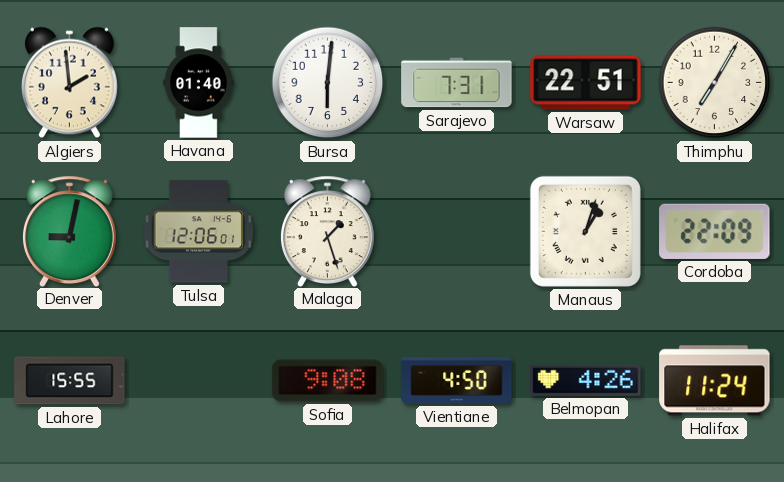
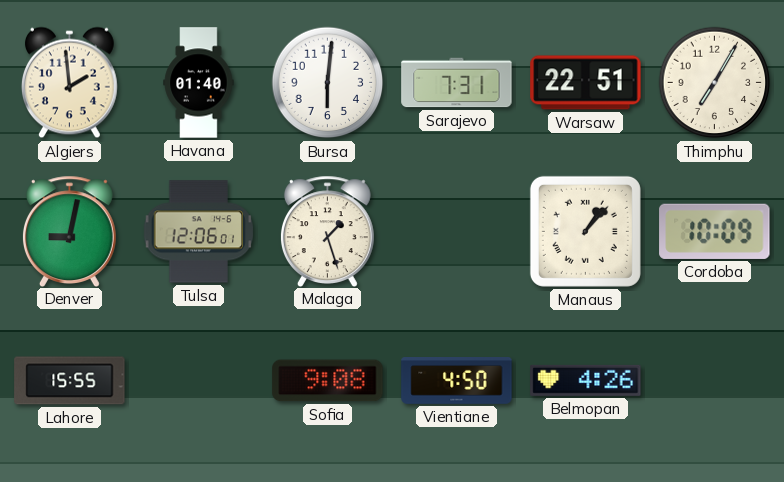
Manaus: 1:03 -> 1:07 (585, 231)
Cordoba: 22:09 -> 10:09 (715, 231)
Halifax: 11:24 -> none (715, 381)
